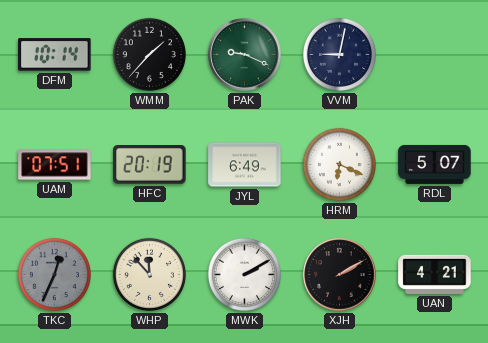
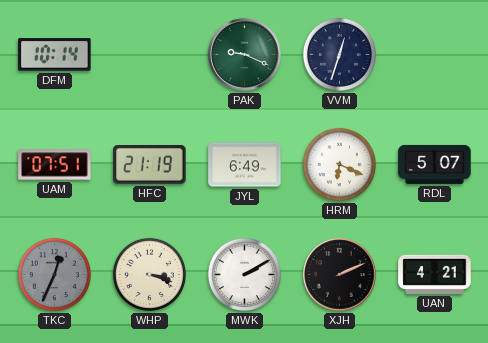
WMM: 1:37 -> none (149, 54)
VVM: 9:02 -> 12:33 (339, 54)
HFC: 20:19 -> 21:19 (150, 165)
WHP: 11:53 -> 3:18 (149, 274)
XJH: 2:10 -> 2:11 (340, 275)
